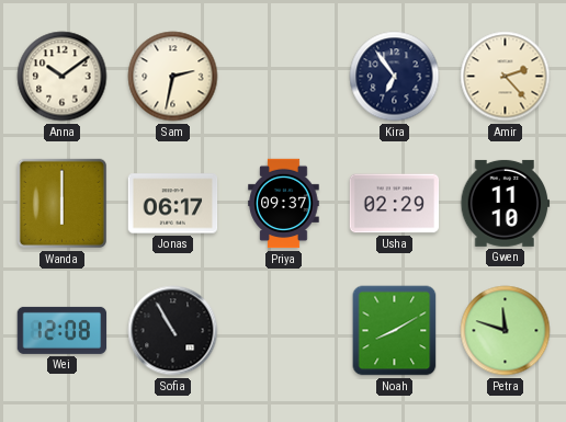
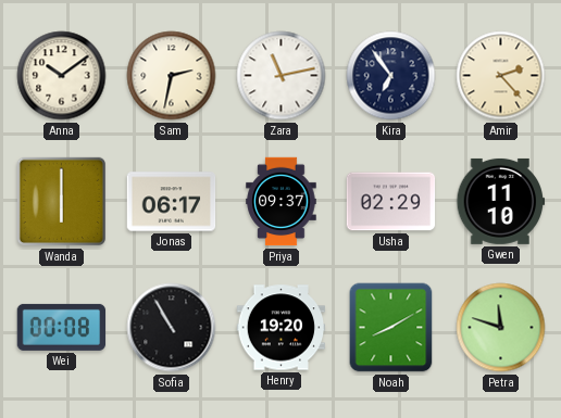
Zara: none -> 11:13 (282, 76)
Wei: 12:08 -> 00:08 (62, 327)
Henry: none -> 19:20 (282, 328)
